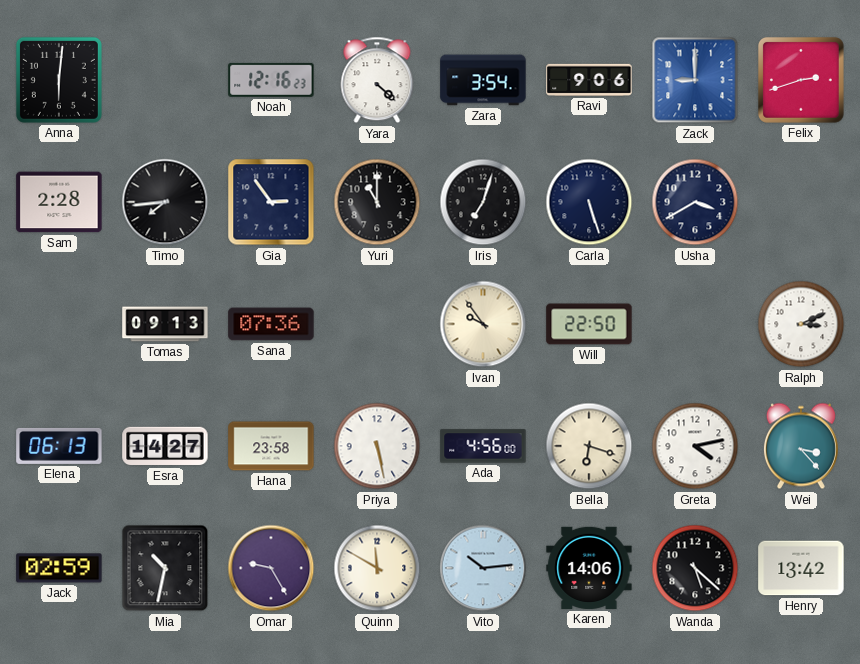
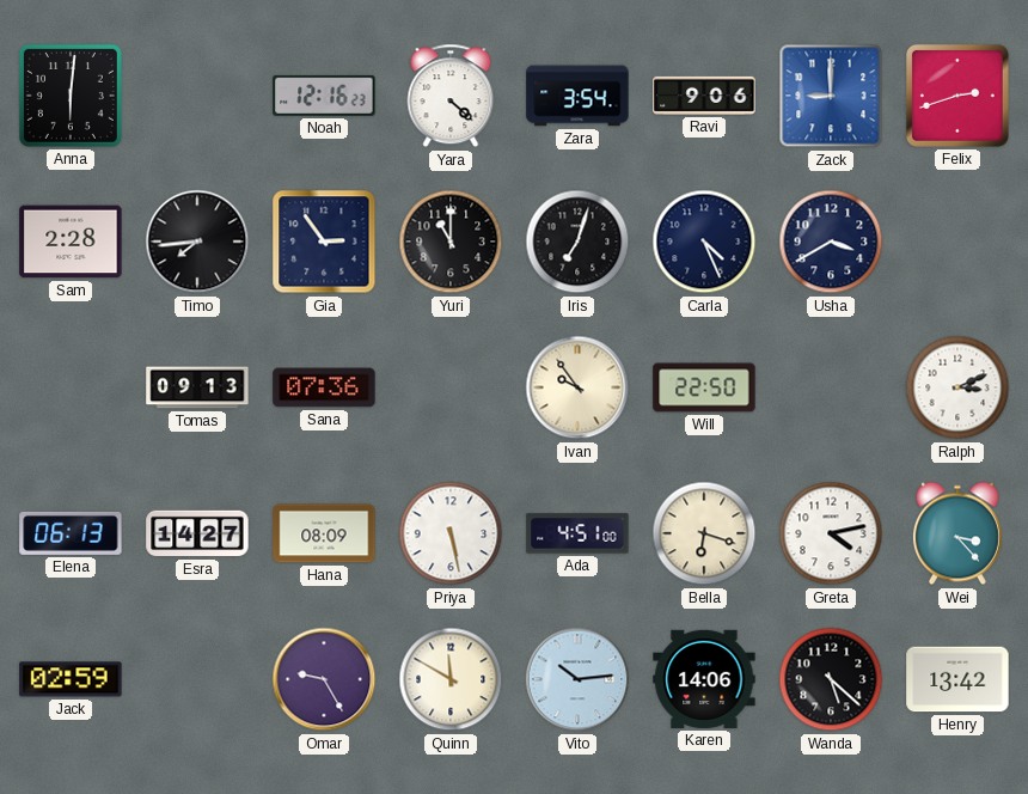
Carla: 5:27 -> 4:26 (704, 242)
Hana: 23:58 -> 08:09 (324, 533)
Ada: 4:56 -> 4:51 (577, 533)
Mia: 10:32 -> none (165, 568)
